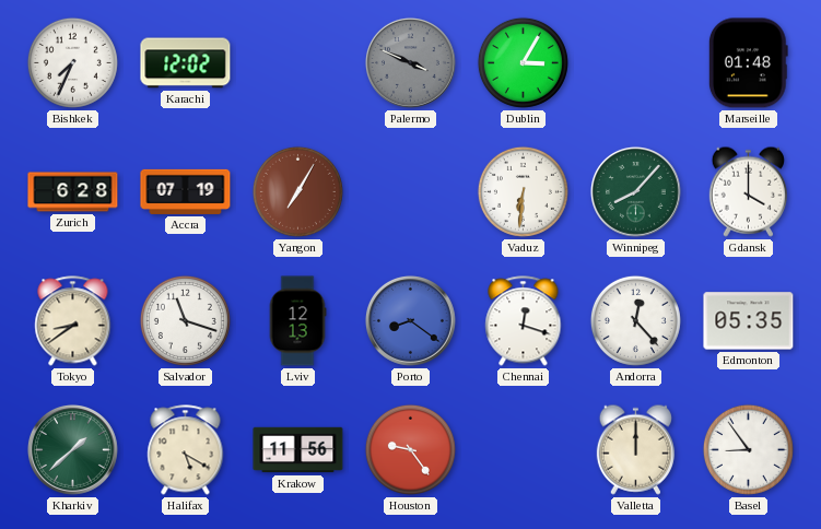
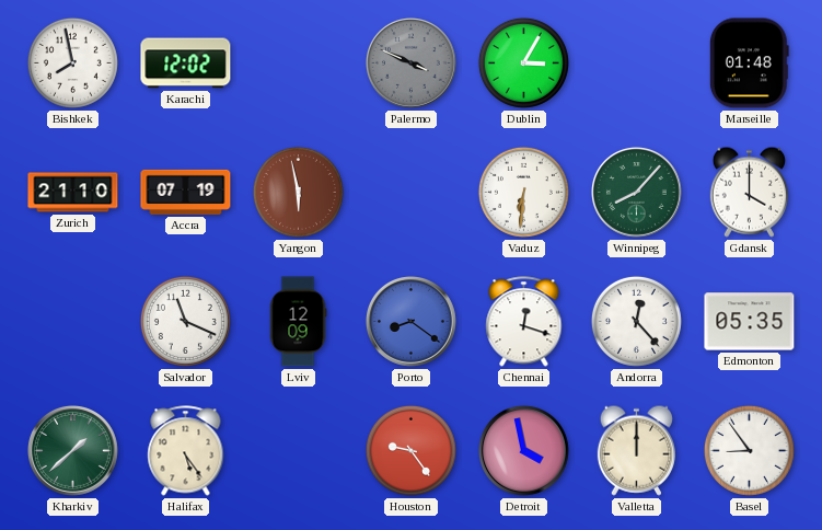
Bishkek: 7:34 -> 7:58 (72, 62)
Zurich: 6:28 -> 21:10 (73, 193)
Yangon: 7:05 -> 5:58 (298, 192)
Tokyo: 8:39 -> none (73, 321)
Salvador: 11:18 -> 11:19 (185, 321)
Lviv: 12:13 -> 12:09 (298, 322)
Halifax: 5:20 -> 5:24 (186, 451)
Krakow: 11:56 -> none (298, 450)
Detroit: none -> 3:58 (523, 450)
